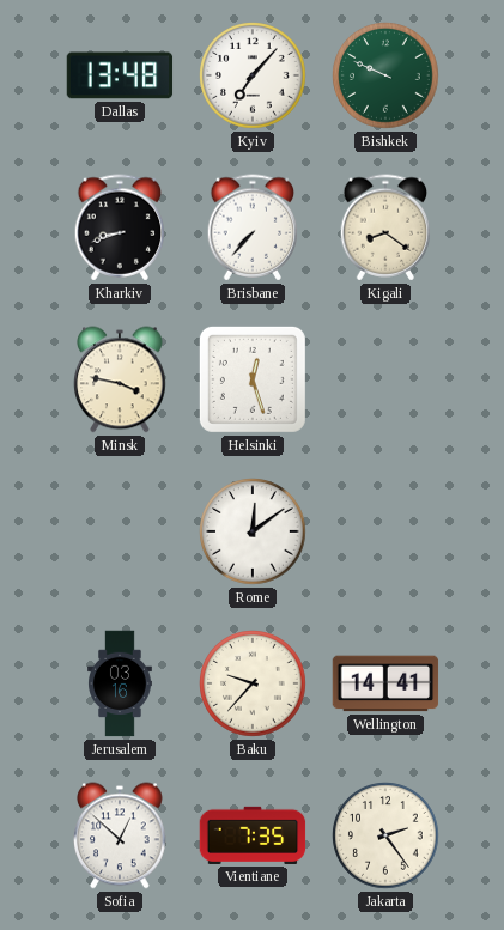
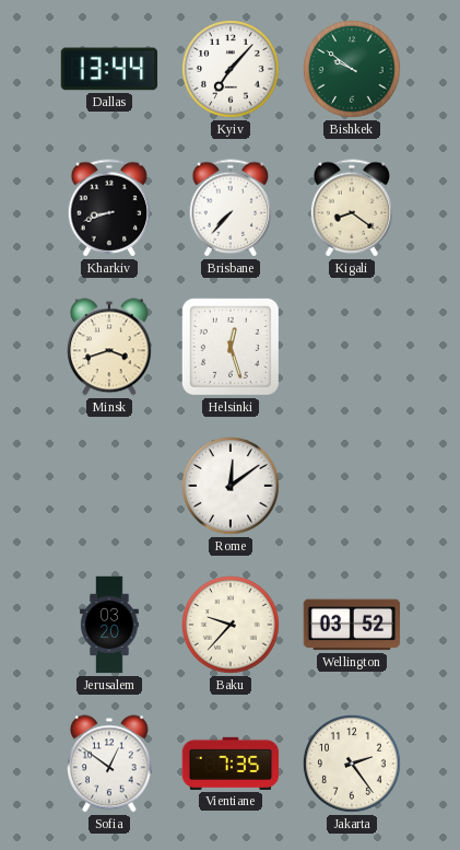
Dallas: 13:48 -> 13:44 (109, 69)
Bishkek: 9:49 -> 9:51 (353, 70)
Minsk: 3:47 -> 3:42 (109, 347)
Jerusalem: 03:16 -> 03:20 (109, 625)
Wellington: 14:41 -> 03:52 (352, 625)
Sofia: 12:52 -> 12:51 (109, 764)
